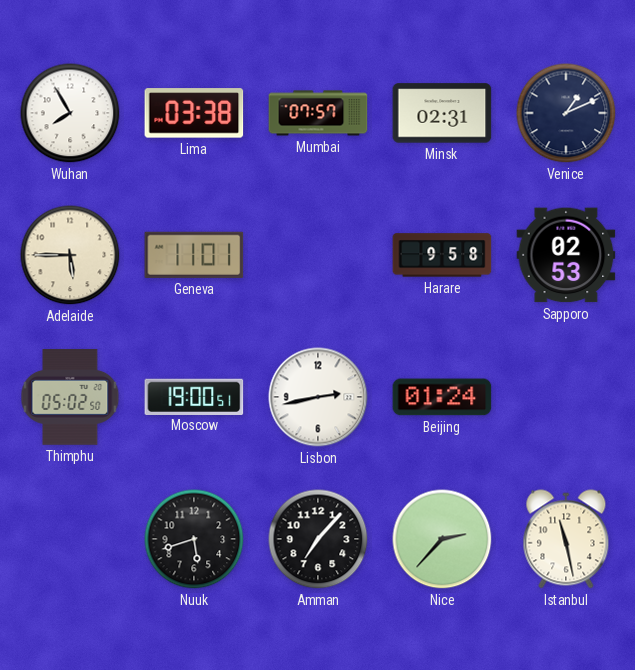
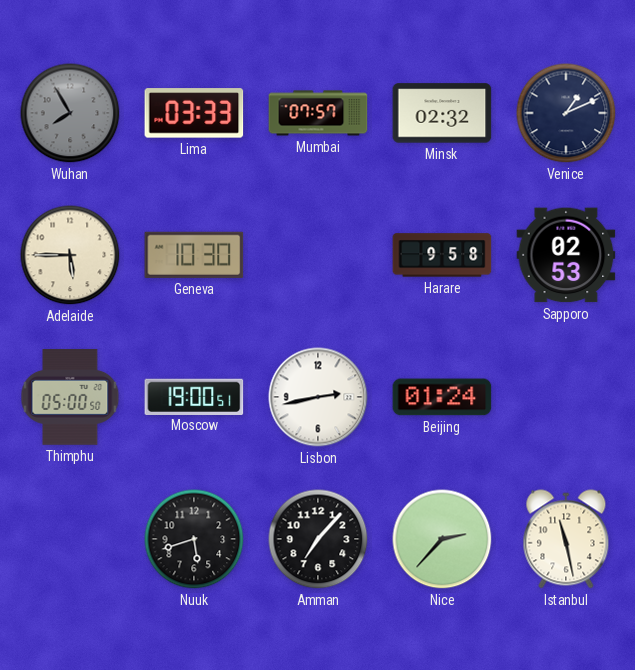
Wuhan dial: white -> grey (70, 113)
Lima: 03:38 -> 03:33 (194, 113)
Minsk: 02:31 -> 02:32 (442, 113)
Geneva: 11:01 -> 10:30 (194, 255)
Thimphu: 05:02 -> 05:00 (70, 397)
